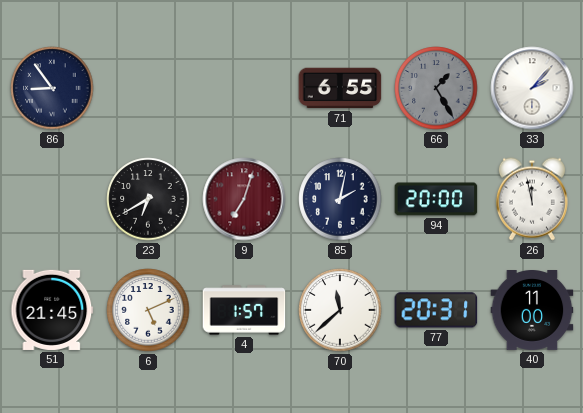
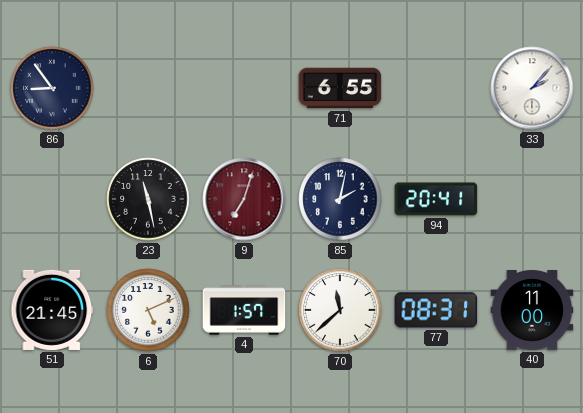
66: 1:25 -> none (436, 88)
23: 6:40 -> 11:28 (148, 199)
94: 20:00 -> 20:41 (436, 199)
26: 11:58 -> none (532, 199)
77: 20:31 -> 08:31 (436, 310)
